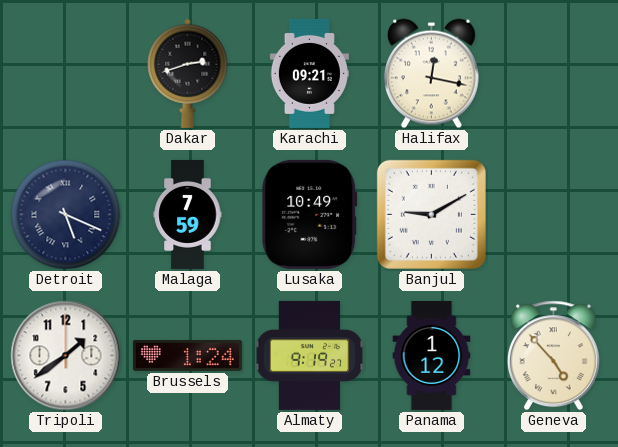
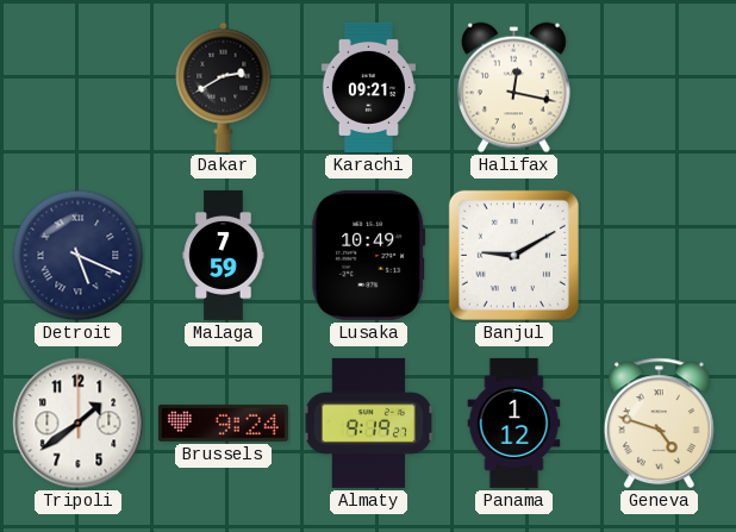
Dakar: 2:42 -> 2:40 (224, 87)
Brussels: 1:24 -> 9:24 (223, 423)
Geneva: 4:53 -> 4:48 (659, 424)
